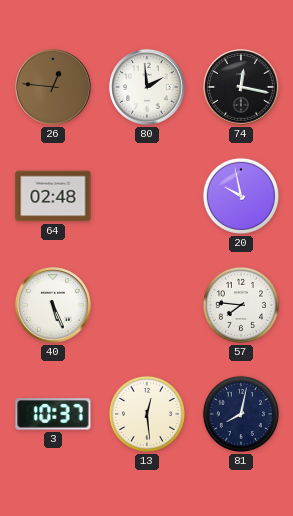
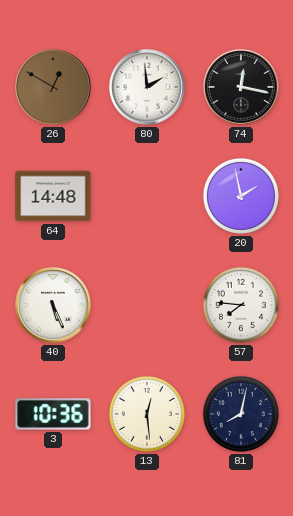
26: 12:46 -> 12:50 (53, 87)
64: 02:48 -> 14:48 (53, 196)
20: 9:58 -> 1:58 (241, 196)
3: 10:37 -> 10:36 (53, 414)
